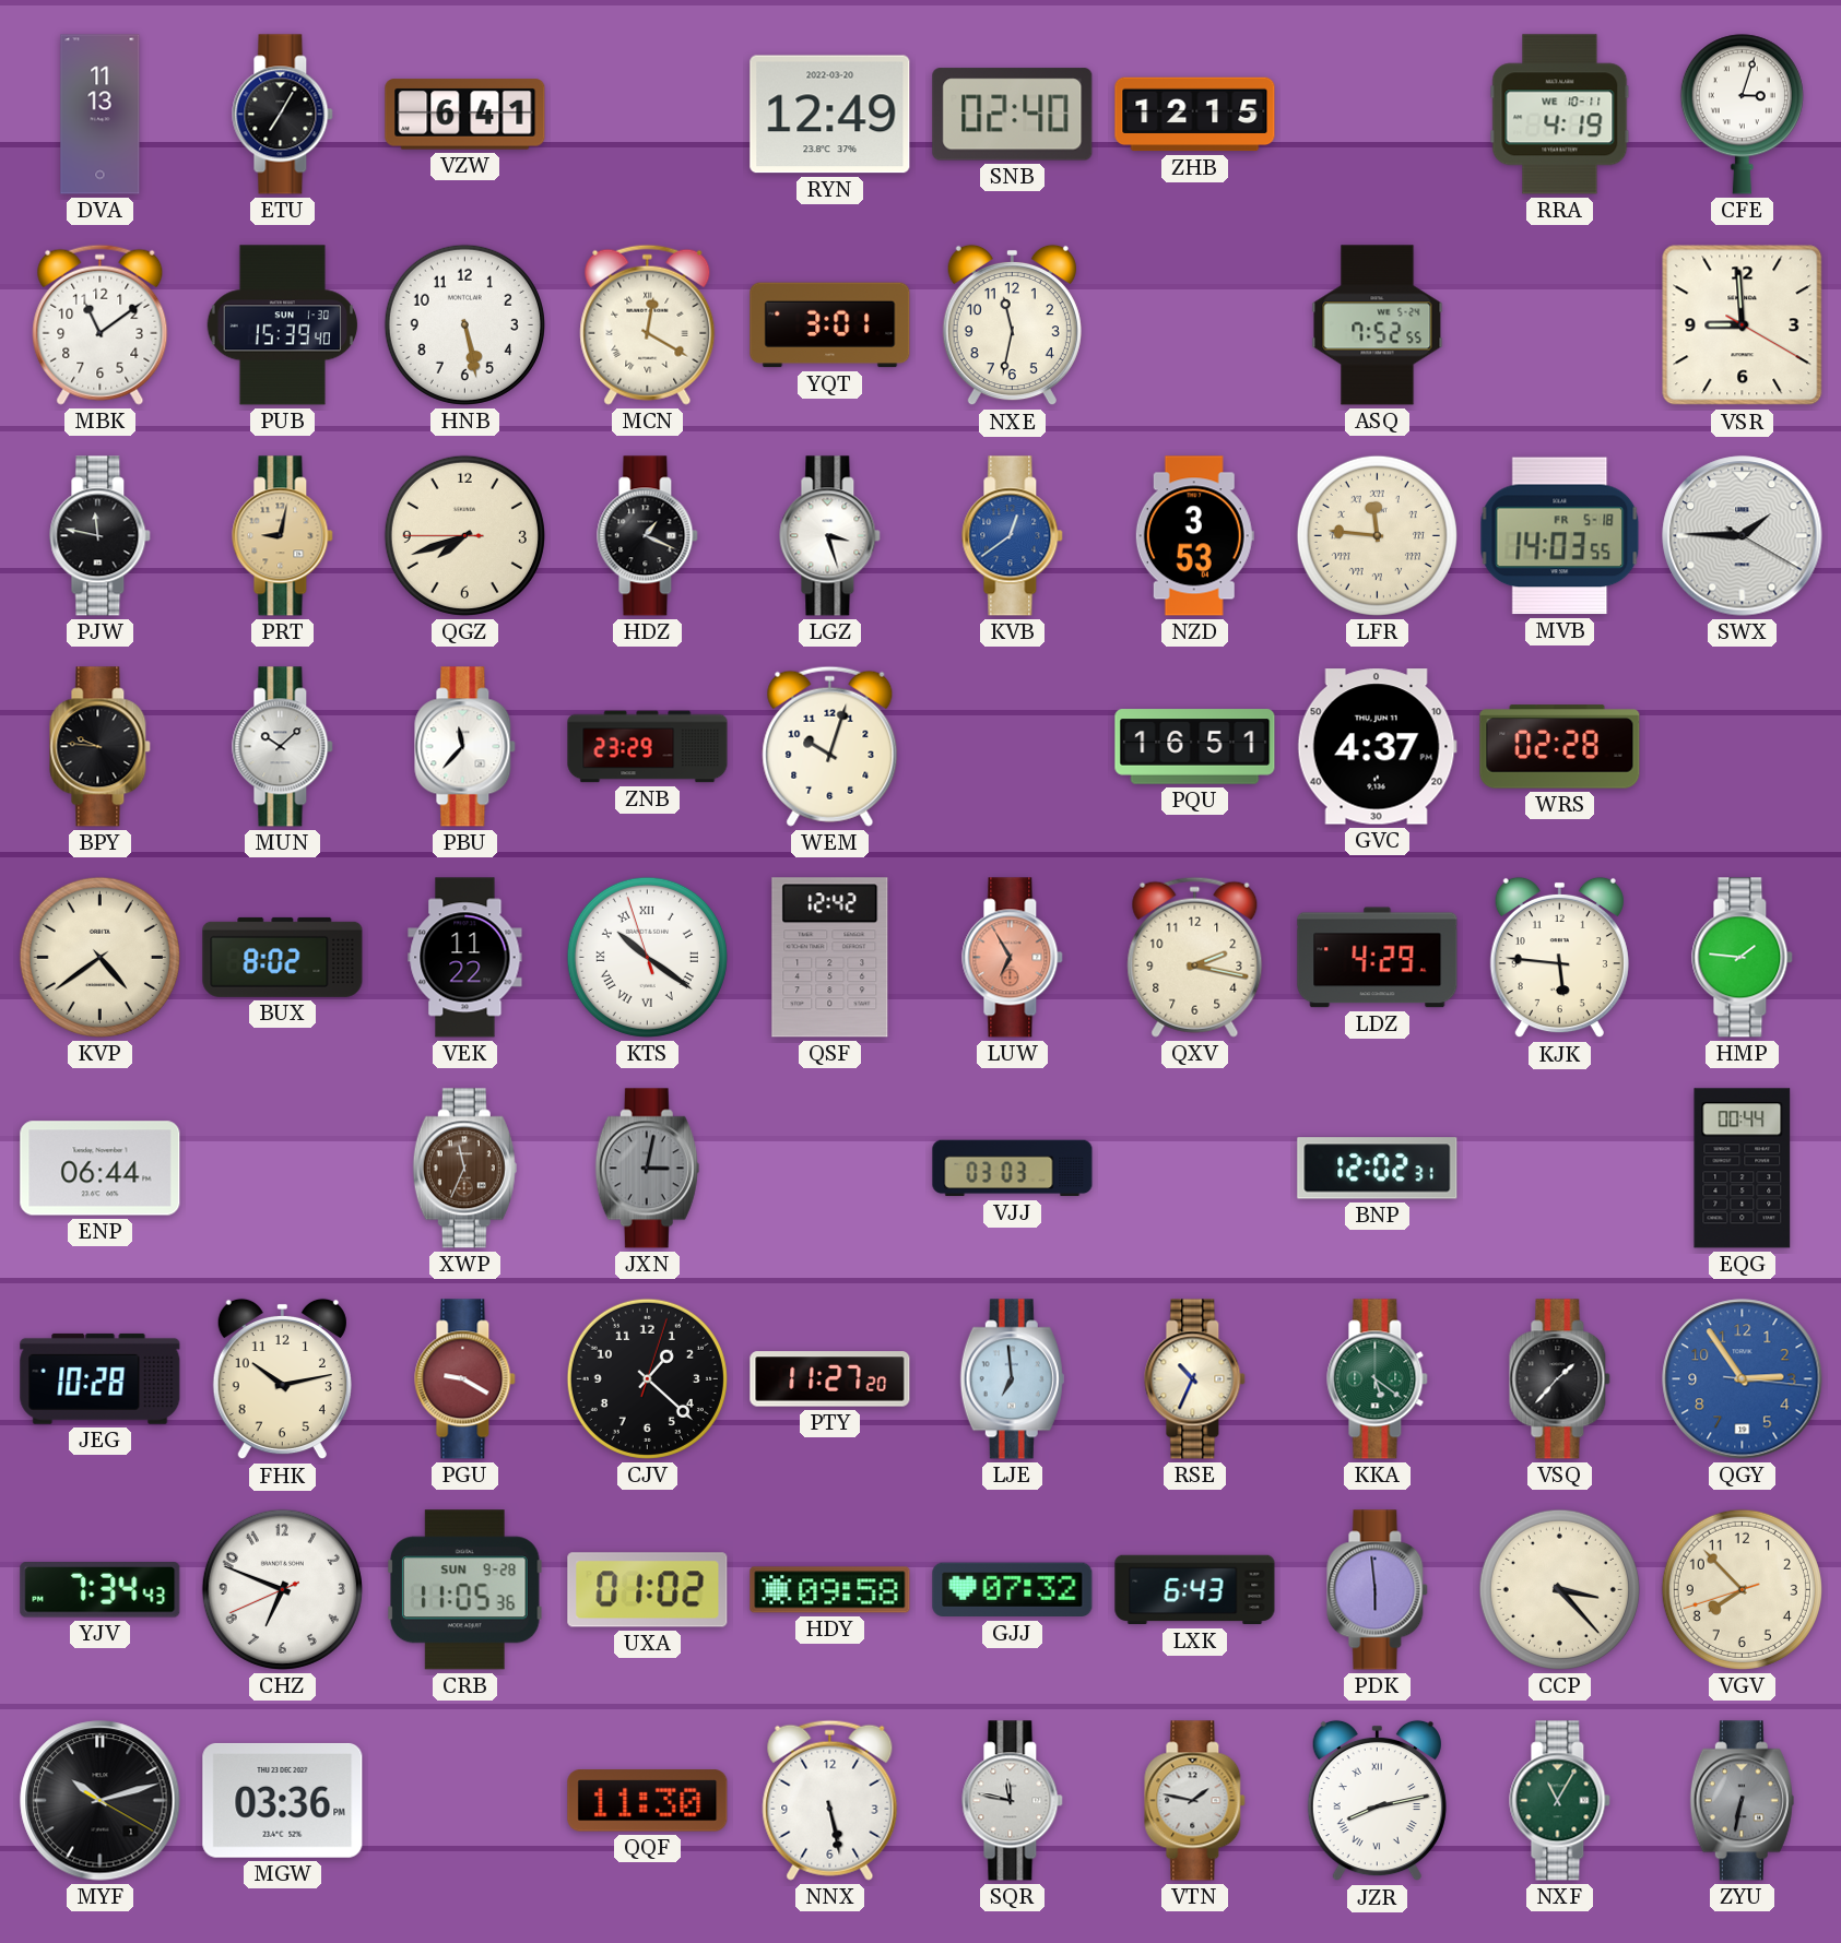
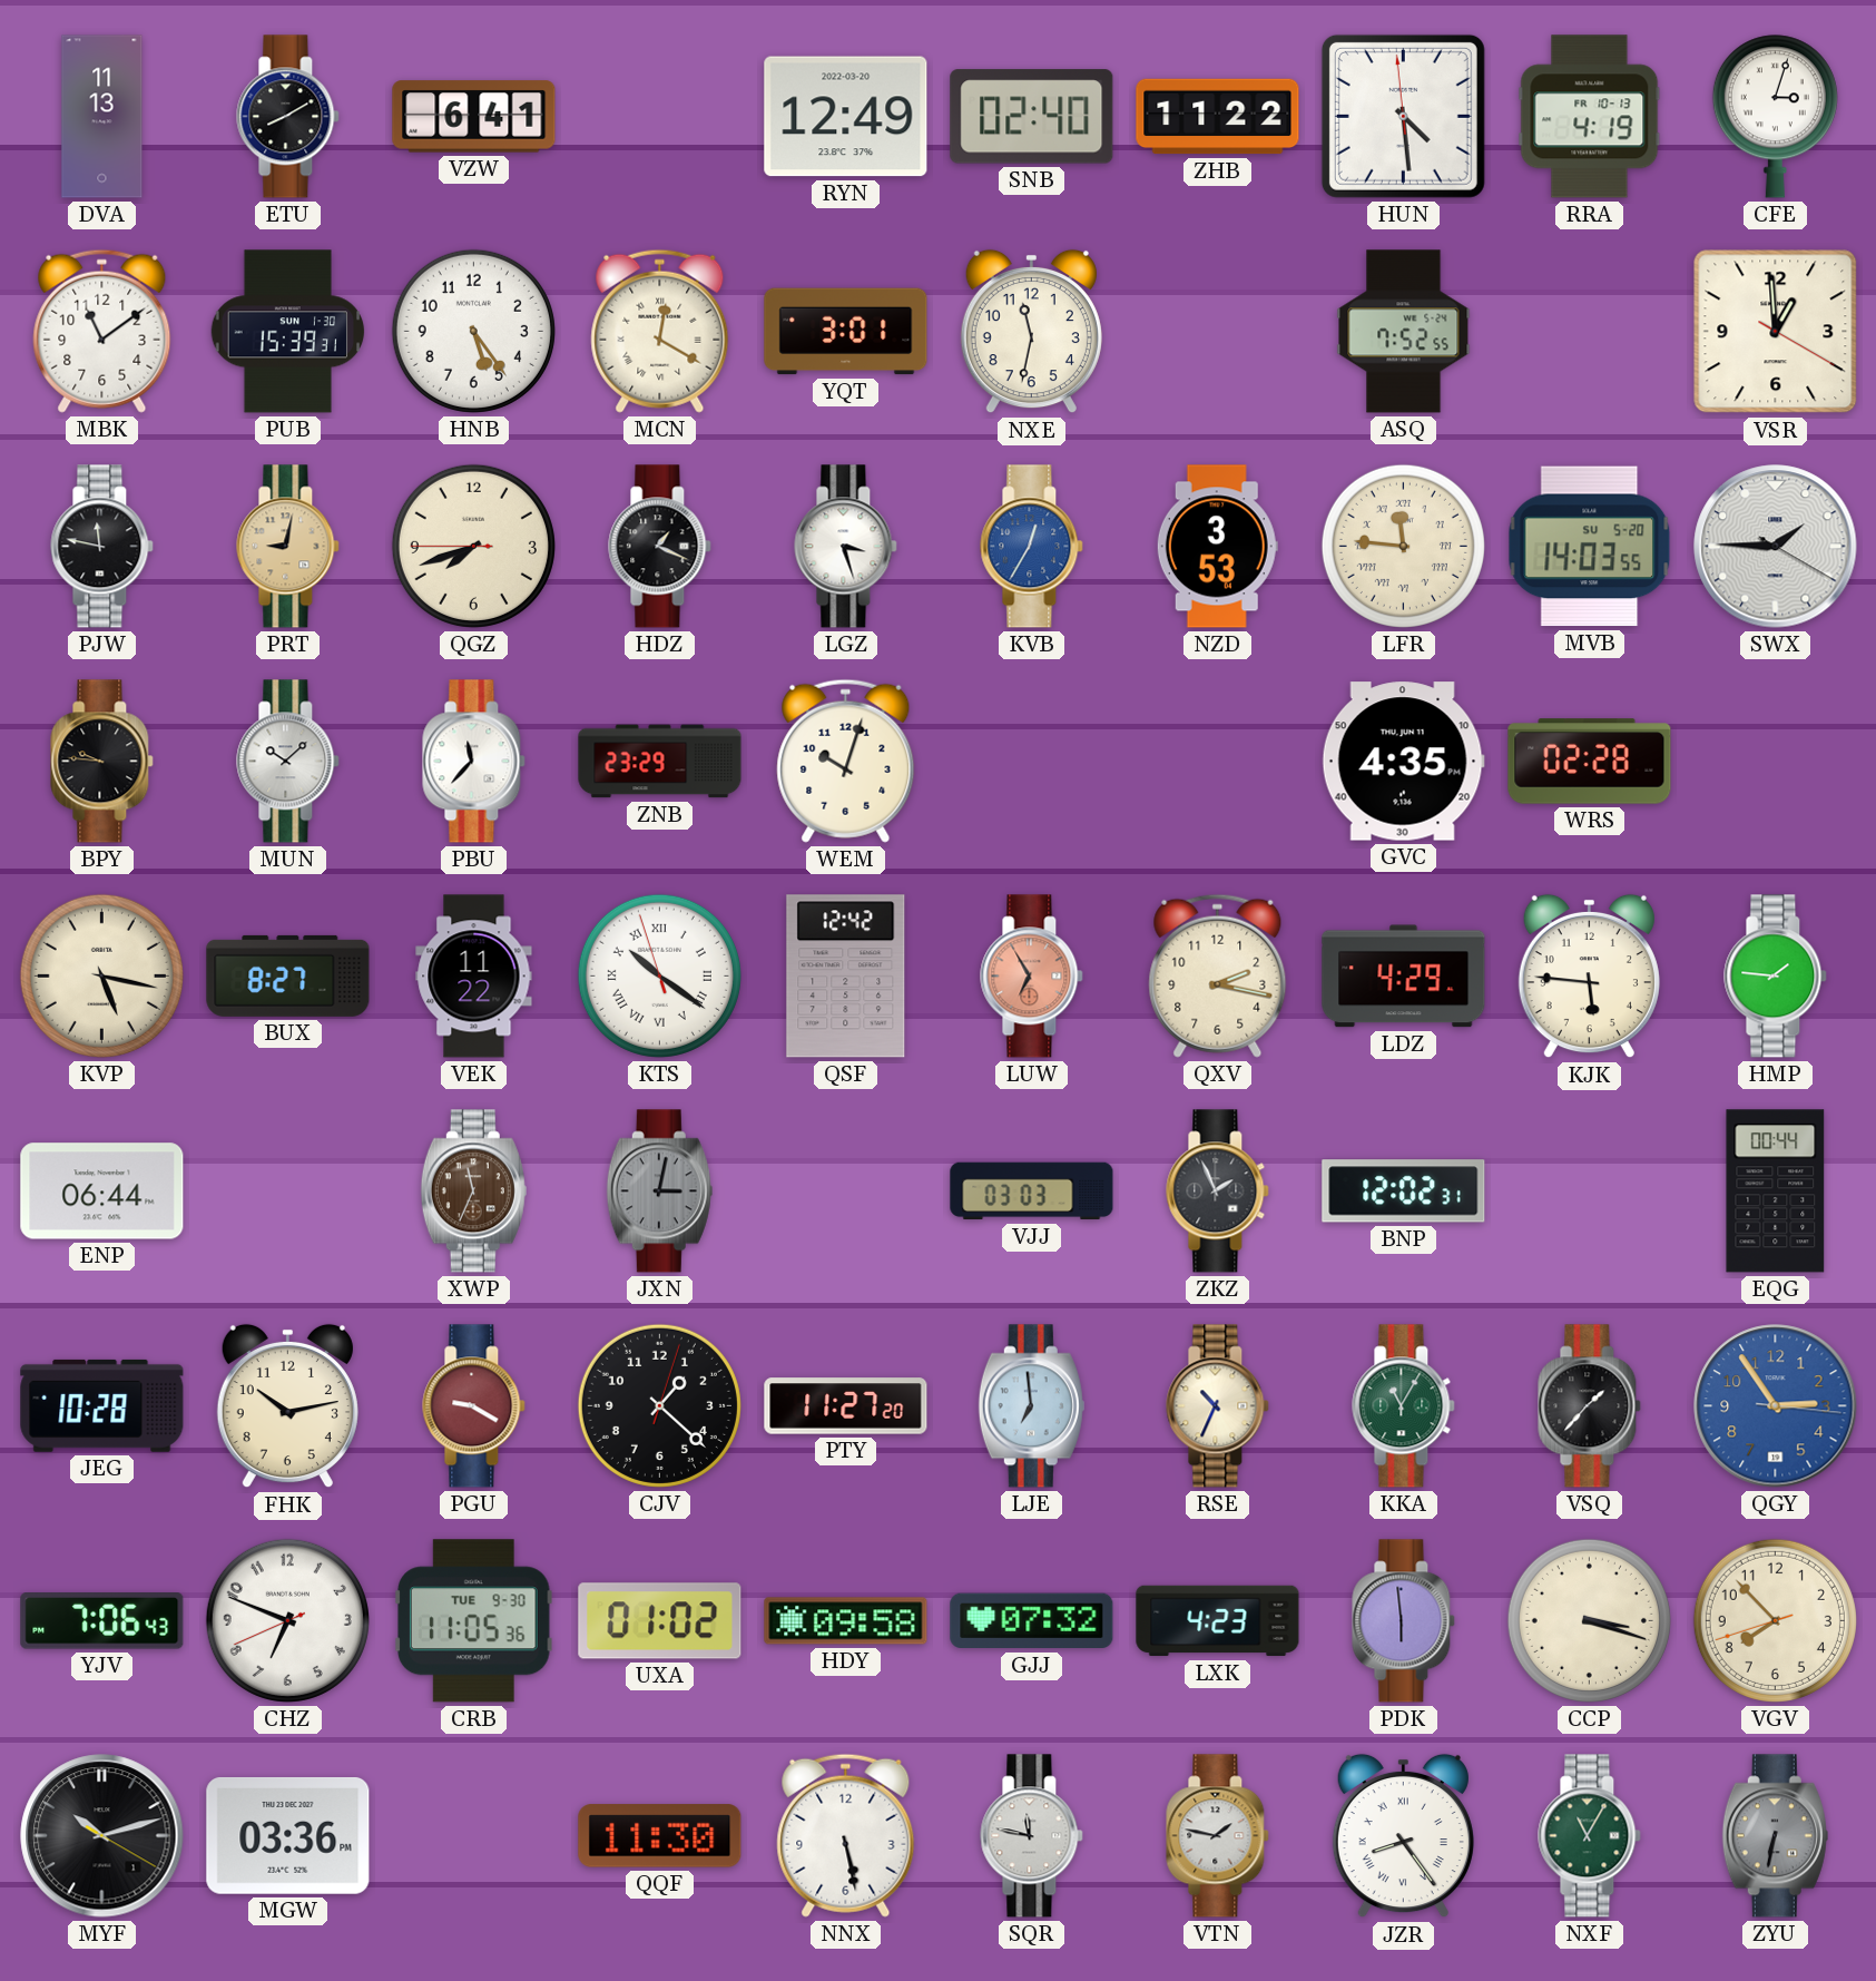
ETU: 7:05 -> 8:10 (288, 117)
ZHB: 12:15 -> 11:22 (1218, 117)
HUN: none -> 4:28 (1403, 116)
RRA date: WE 10-11 -> FR 10-13 (1590, 117)
PUB: 15:39:40 -> 15:39:31 (288, 332)
HNB: 5:28 -> 5:24 (473, 331)
VSR: 8:59 -> 12:59 (1776, 332)
KVB: 12:39 -> 12:35 (1032, 547)
MVB date: FR 5-18 -> SU 5-20 (1590, 547)
PQU: 16:51 -> none (1195, 747)
GVC: 4:37 -> 4:35 (1403, 762)
KVP: 4:39 -> 5:17 (101, 975)
BUX: 8:02 -> 8:27 (288, 975)
ZKZ: none -> 1:56 (1218, 1191)
KKA: 5:21 -> 11:05 (1404, 1406)
YJV: 7:34 -> 7:06 (102, 1621)
CRB date: SUN 9-28 -> TUE 9-30 (473, 1621)
LXK: 6:43 -> 4:23 (1218, 1621)
CCP: 3:23 -> 3:18 (1589, 1620)
JZR: 8:13 -> 8:24 (1403, 1836)
